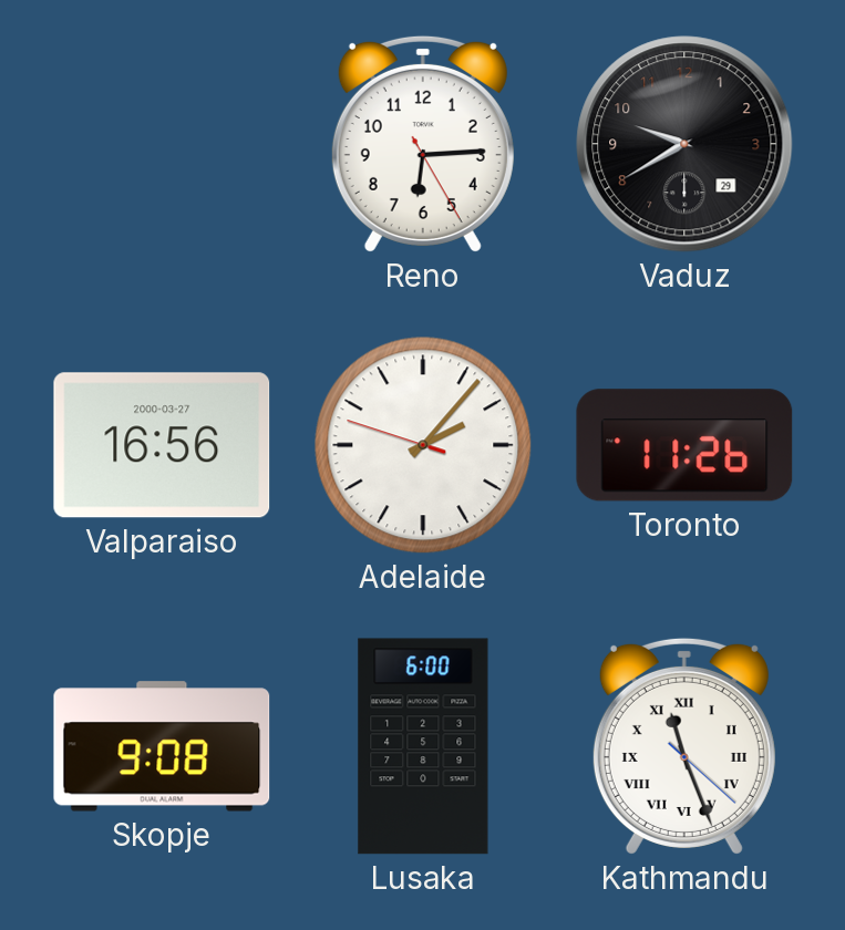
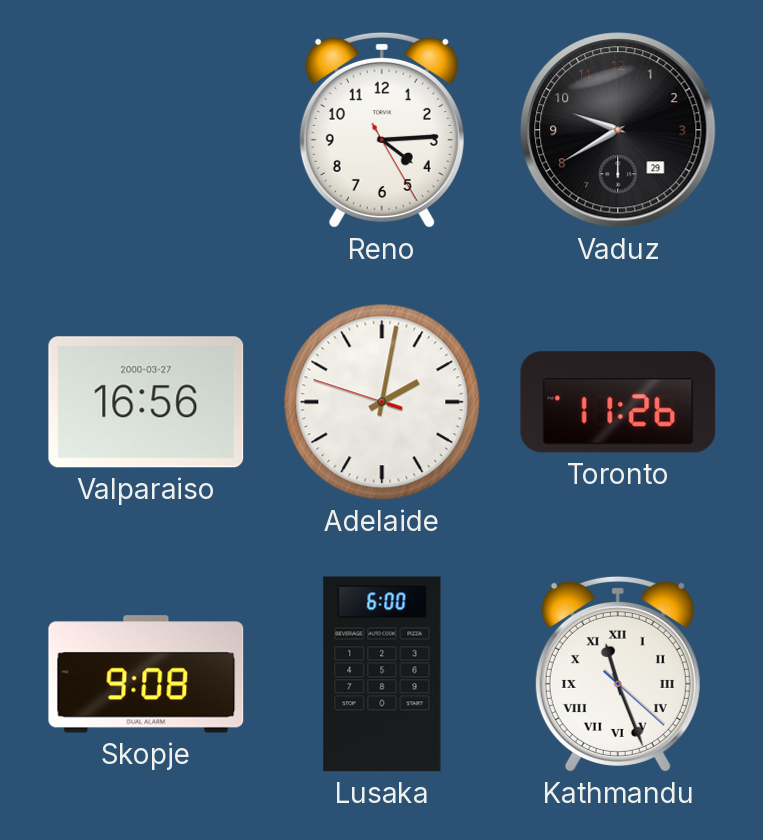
Reno: 6:14 -> 4:14 (382, 130)
Adelaide: 2:06 -> 2:01 (382, 402)
